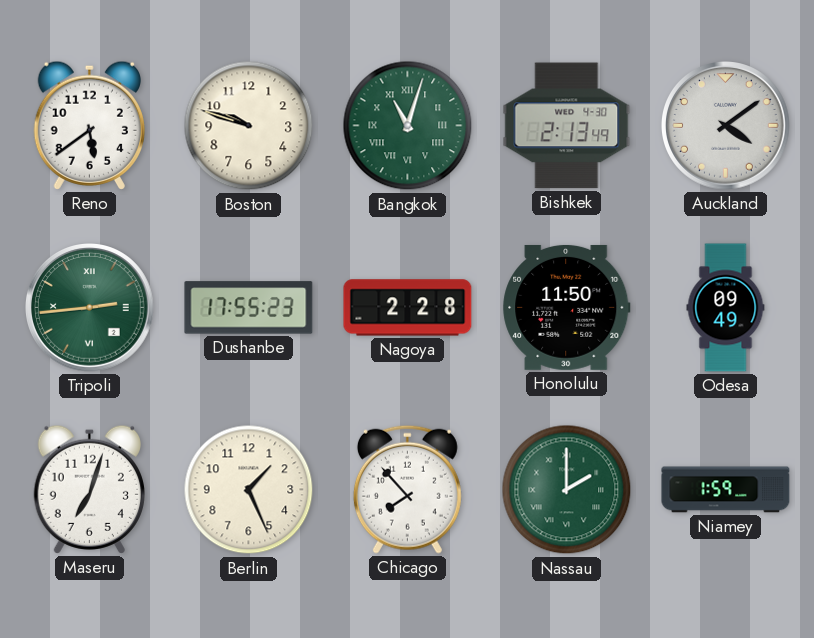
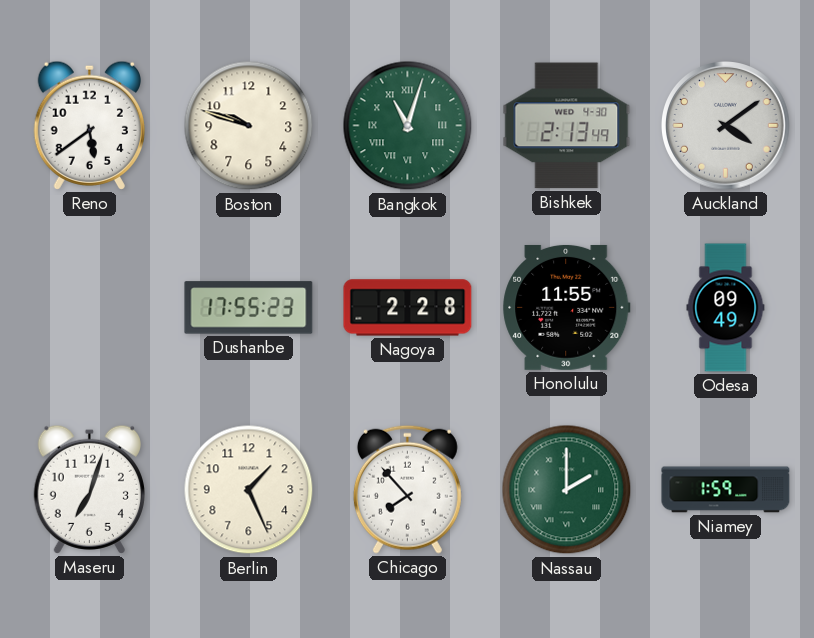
Tripoli: 2:44 -> none (90, 308)
Honolulu: 11:50 -> 11:55 (567, 307)
